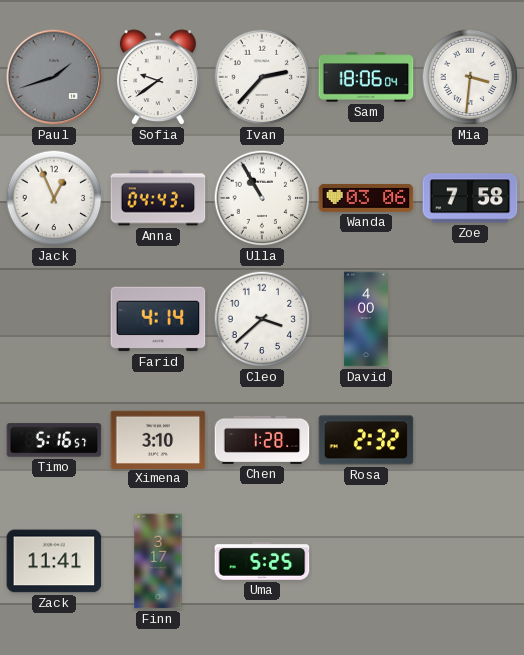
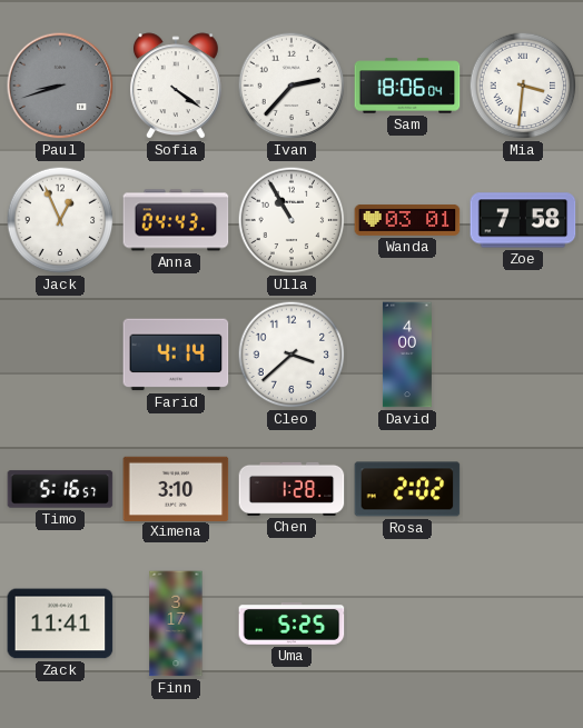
Paul: 1:42 -> 8:42 (60, 86)
Sofia: 9:39 -> 4:21 (176, 86)
Wanda: 03:06 -> 03:01 (407, 220)
Rosa: 2:32 -> 2:02 (407, 489)
